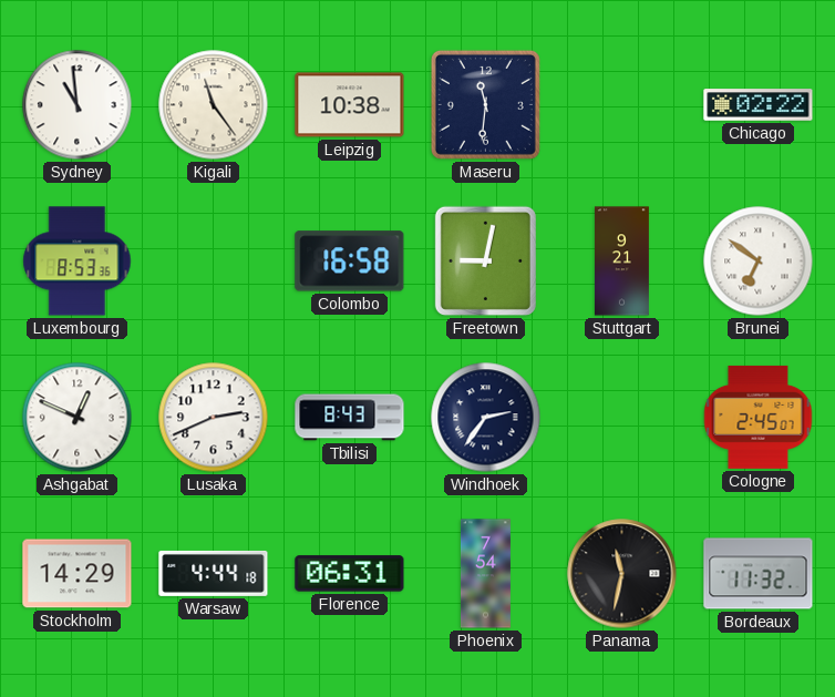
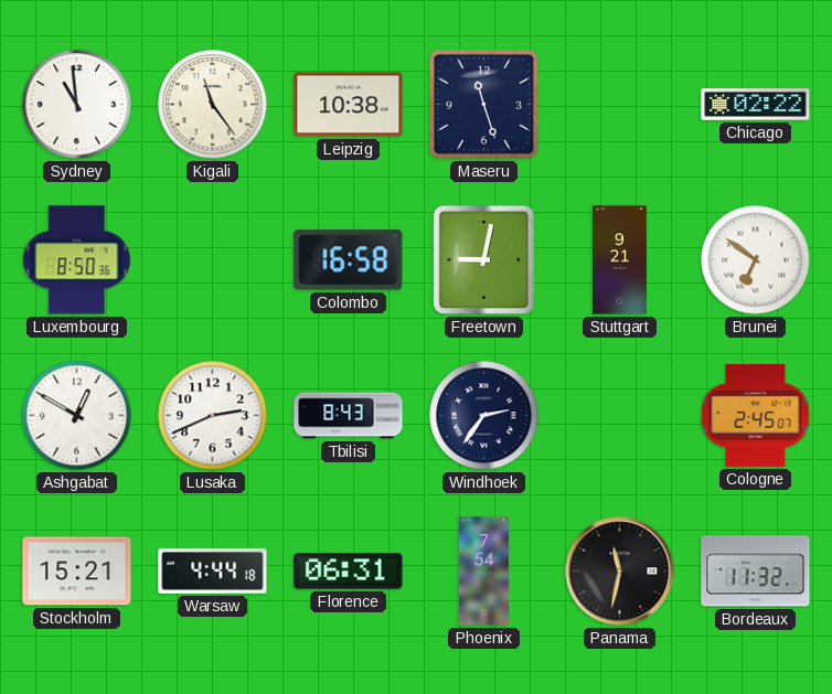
Maseru: 11:31 -> 11:27 (483, 104)
Luxembourg: 8:53 -> 8:50 (77, 260)
Ashgabat: 12:49 -> 12:50 (77, 416)
Stockholm: 14:29 -> 15:21 (77, 572)
